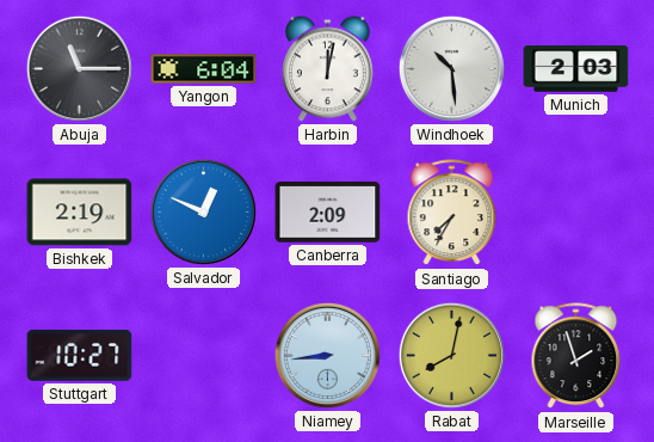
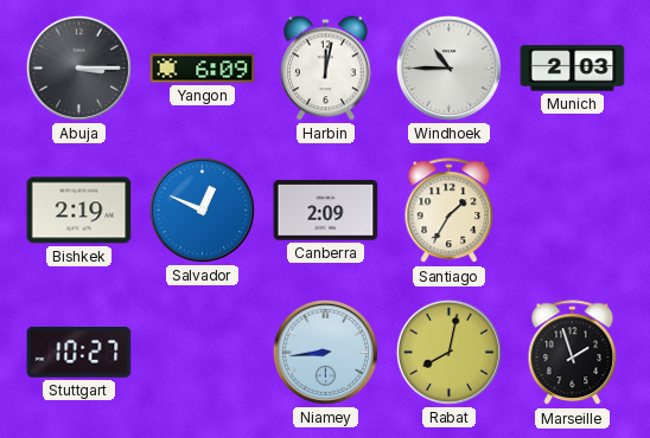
Abuja: 11:15 -> 3:15 (78, 67)
Yangon: 6:04 -> 6:09 (203, 69)
Windhoek: 10:29 -> 10:45 (448, 67)
Santiago: 7:35 -> 1:35 (450, 211)
